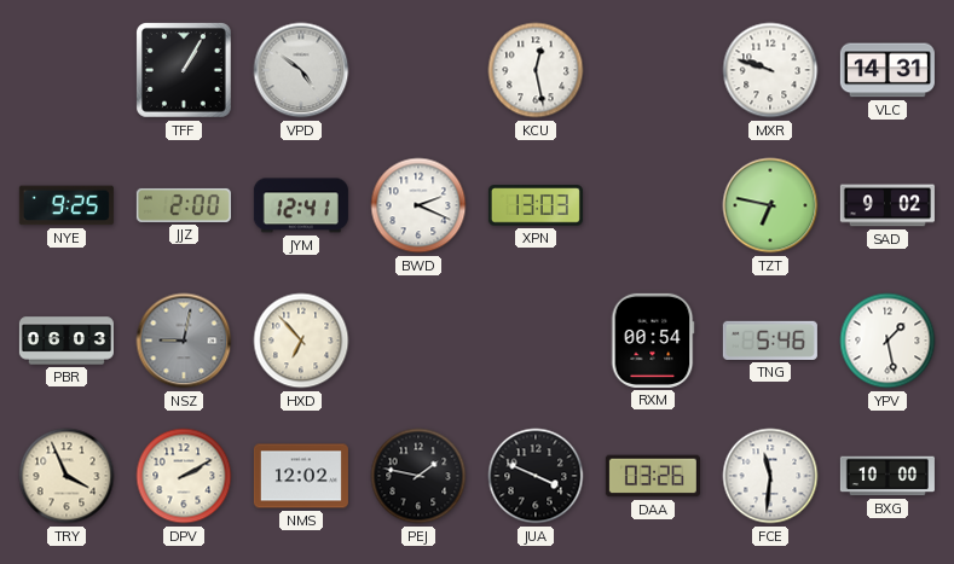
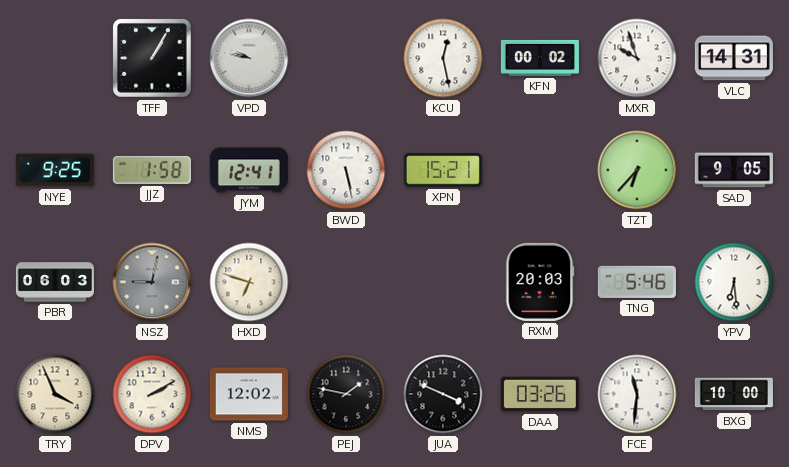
VPD: 4:51 -> 9:47 (249, 58)
KFN: none -> 00:02 (540, 58)
MXR: 9:48 -> 9:57 (637, 58)
JJZ: 2:00 -> 1:58 (152, 170)
BWD: 2:19 -> 5:28 (346, 170)
XPN: 13:03 -> 15:21 (443, 170)
TZT: 6:47 -> 6:37 (637, 170)
SAD: 9:02 -> 9:05 (734, 170)
HXD: 6:53 -> 6:48 (249, 282)
RXM: 00:54 -> 20:03 (540, 282)
YPV: 1:28 -> 6:29 (734, 282)
